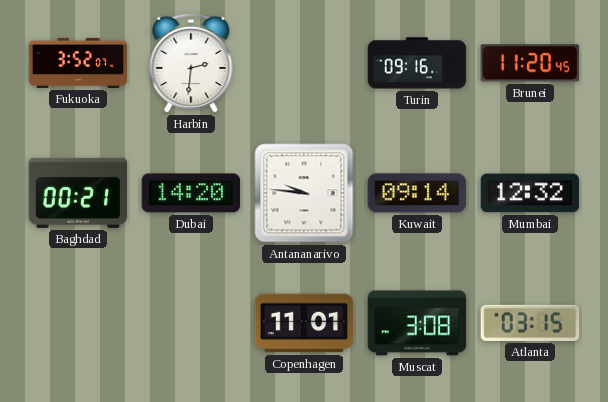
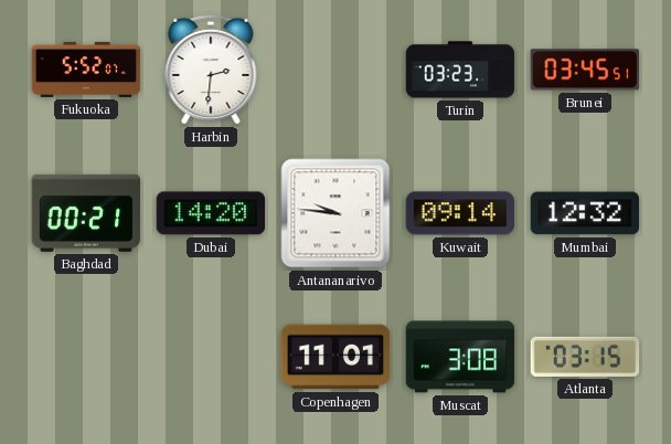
Fukuoka: 3:52 -> 5:52 (86, 70)
Turin: 09:16 -> 03:23 (460, 70)
Brunei: 11:20 -> 03:45 (585, 70)
